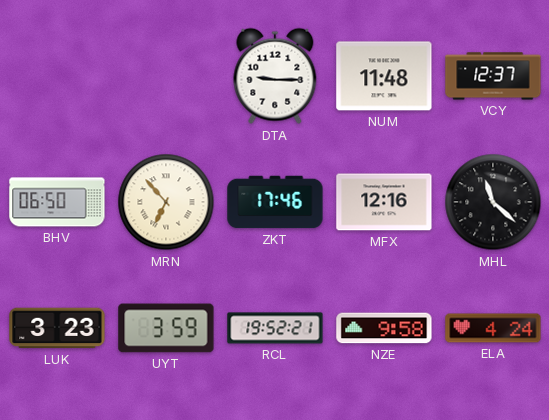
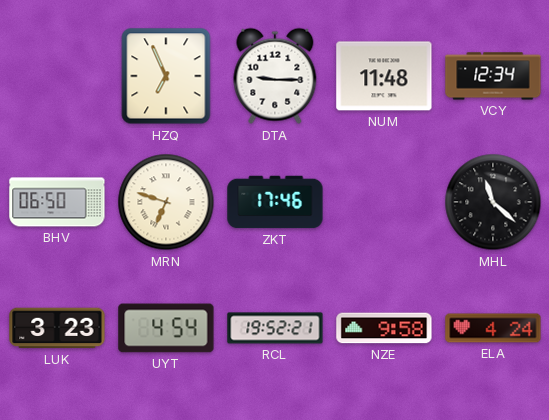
HZQ: none -> 6:56 (166, 76)
VCY: 12:37 -> 12:34 (493, 76)
MRN: 6:53 -> 6:48 (166, 202)
MFX: 12:16 -> none (384, 202)
UYT: 3:59 -> 4:54 (166, 328)
